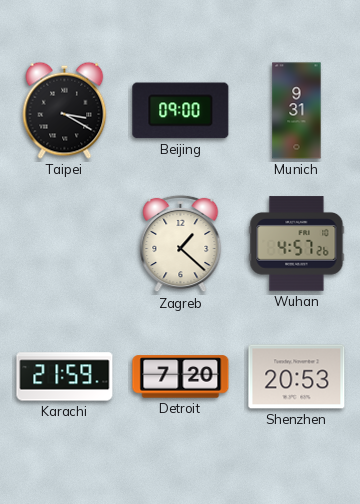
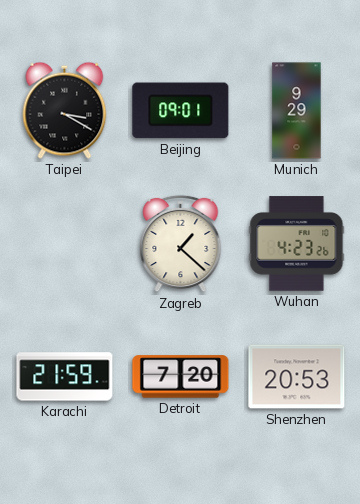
Beijing: 09:00 -> 09:01 (181, 111)
Munich: 9:31 -> 9:29 (297, 111)
Wuhan: 4:57 -> 4:23 (297, 244)
